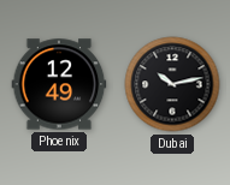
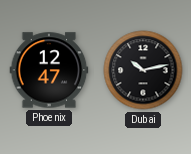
Phoenix: 12:49 -> 12:47 (49, 70)
